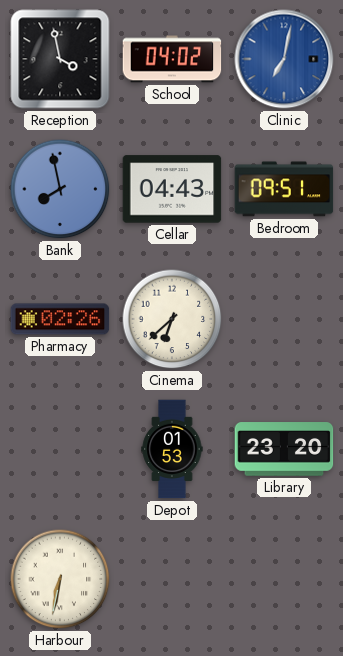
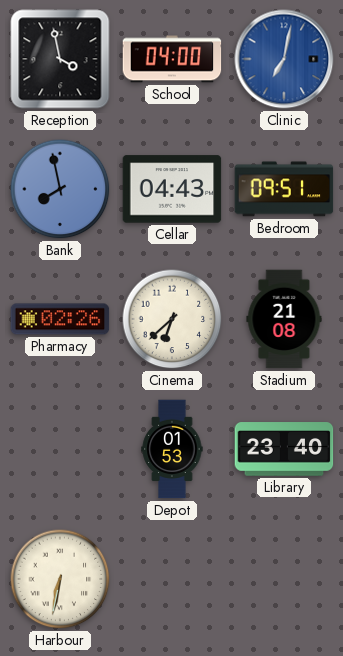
School: 04:02 -> 04:00 (172, 59)
Stadium: none -> 21:08 (284, 319)
Library: 23:20 -> 23:40 (284, 449)
